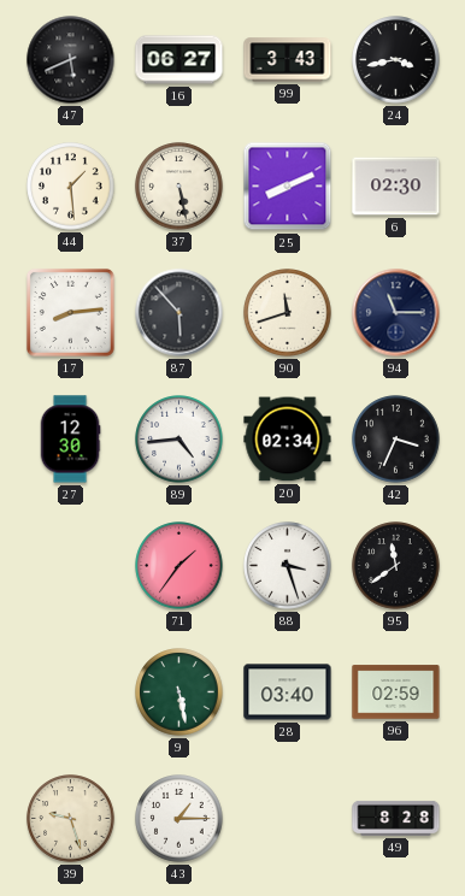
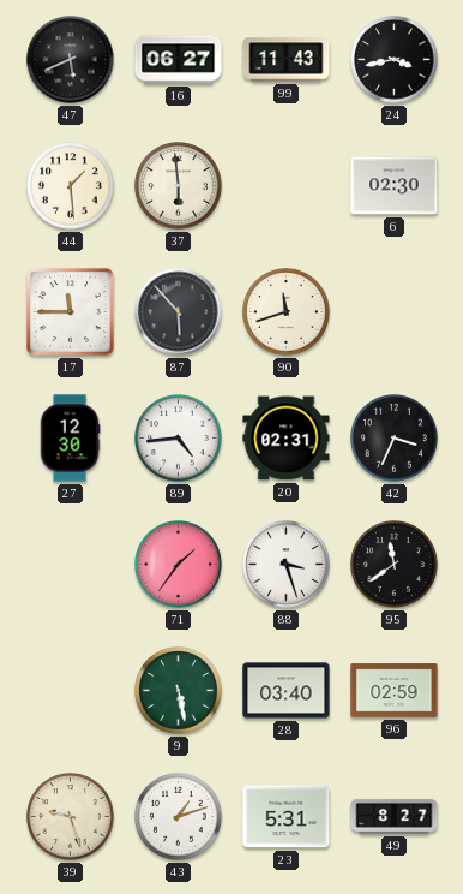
99: 3:43 -> 11:43 (287, 60)
37: 5:28 -> 5:59 (179, 186)
25: 8:11 -> none (288, 187)
17: 8:14 -> 11:45 (70, 311)
94: 11:15 -> none (396, 313)
20: 02:34 -> 02:31 (287, 439)
43: 1:15 -> 1:12 (179, 817)
23: none -> 5:31 (287, 817)
49: 8:28 -> 8:27 (395, 816)
